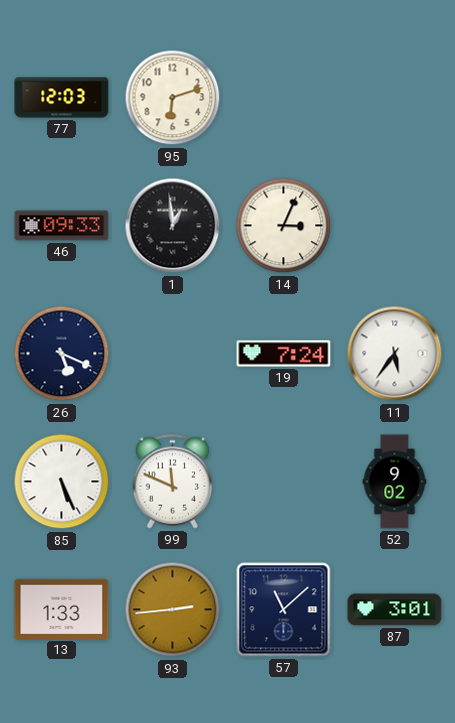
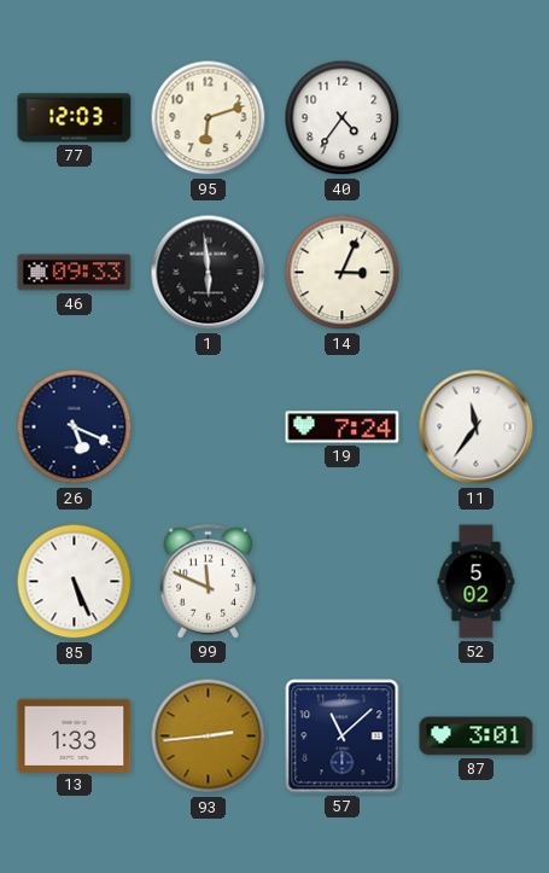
40: none -> 4:36 (343, 118)
1: 12:59 -> 5:59 (209, 273)
11: 5:36 -> 11:36 (477, 427)
52: 9:02 -> 5:02 (477, 582)
